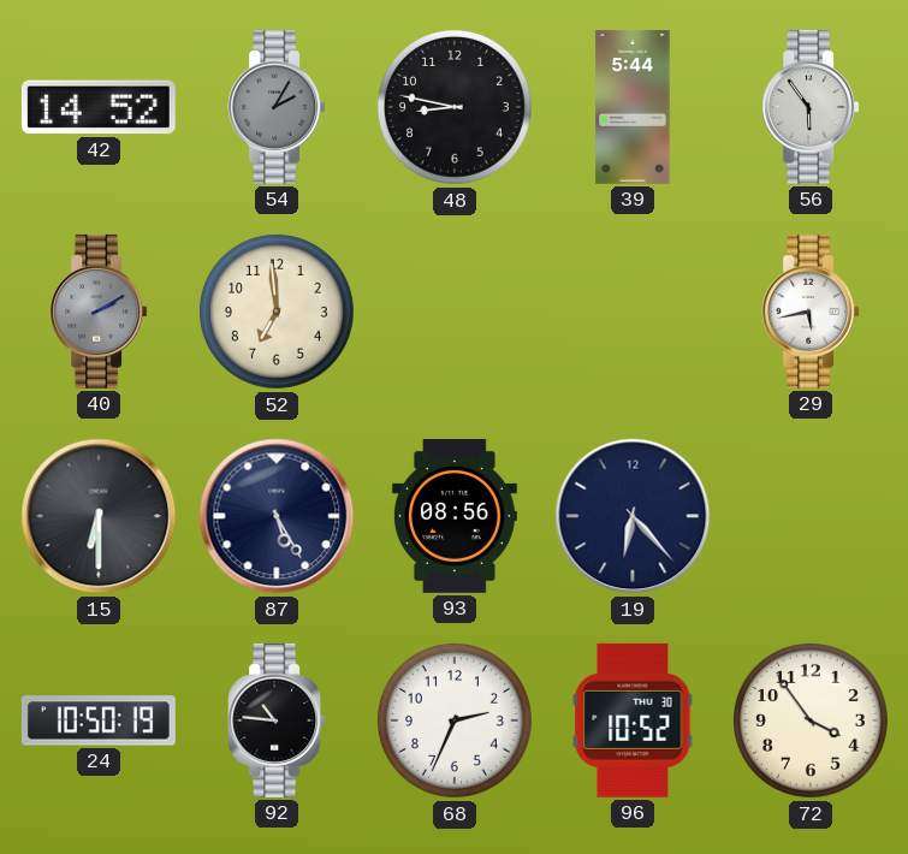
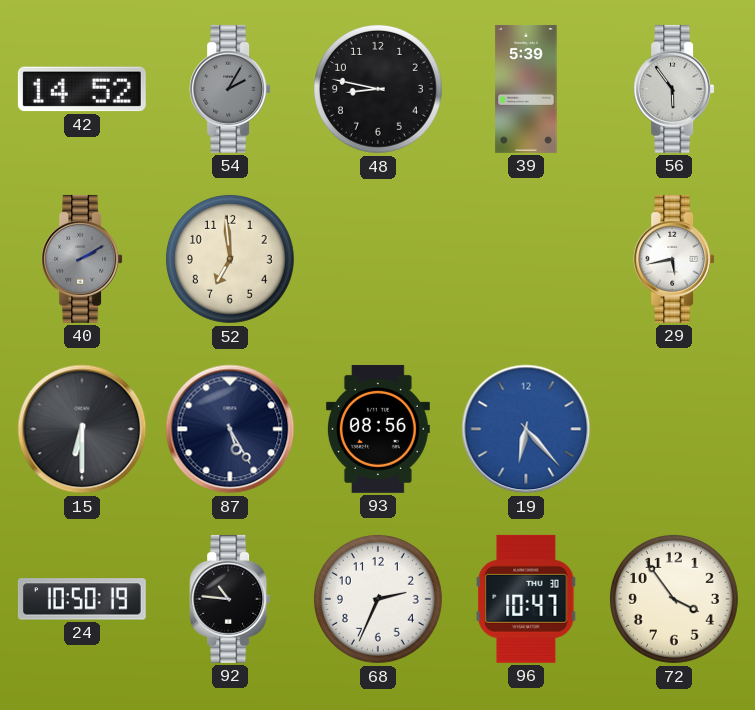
39: 5:44 -> 5:39 (526, 89)
19 dial: navy -> blue (526, 429)
96: 10:52 -> 10:47 (526, 599)
